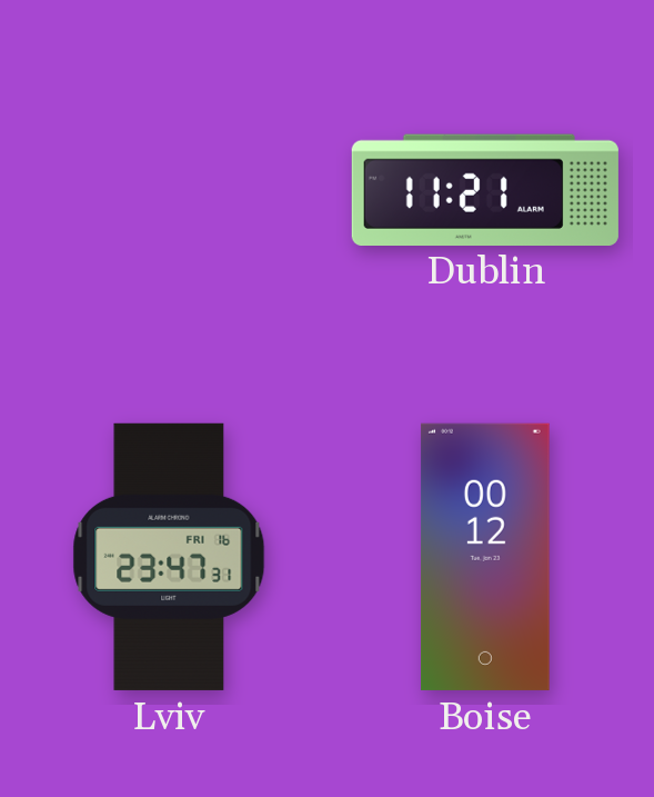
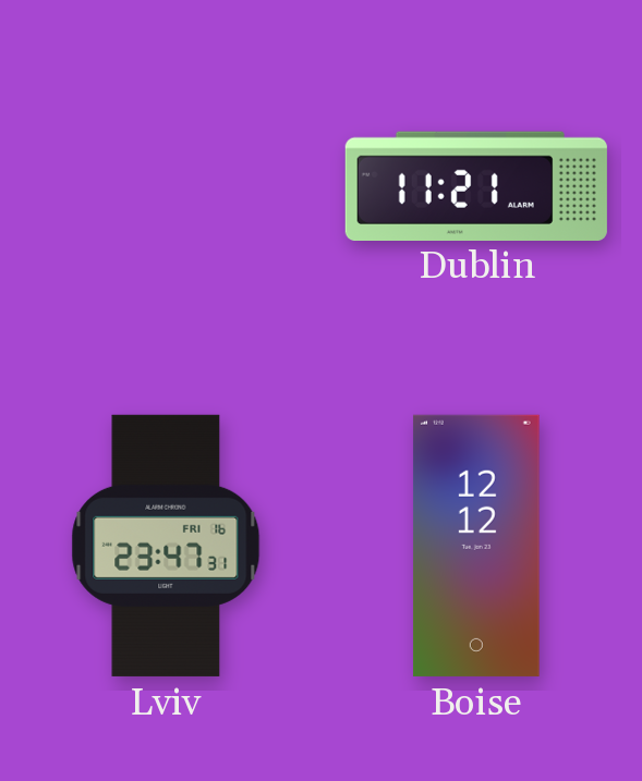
Boise: 00:12 -> 12:12 (476, 546)
